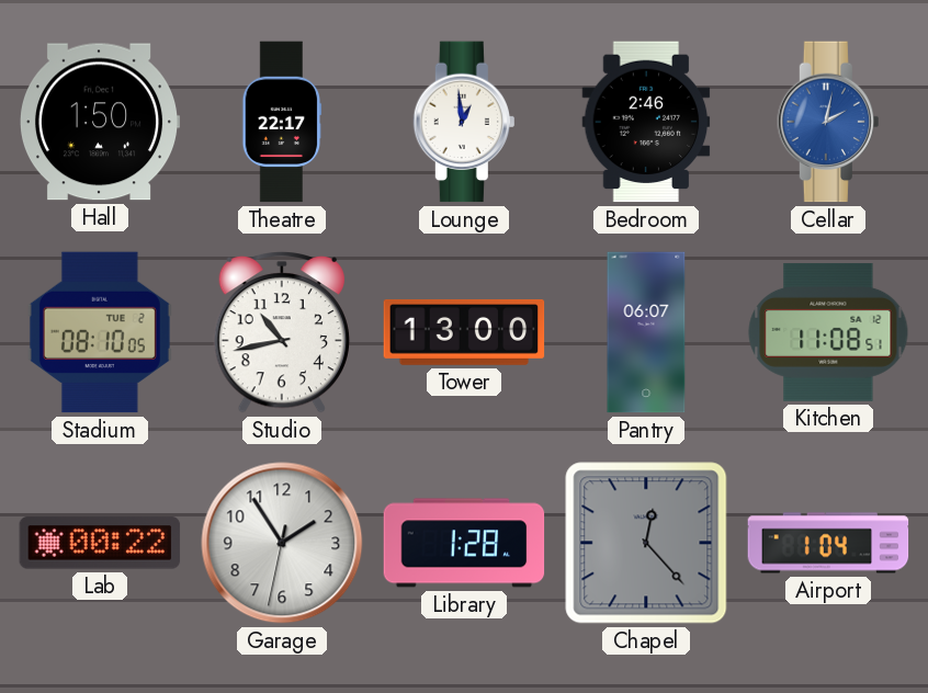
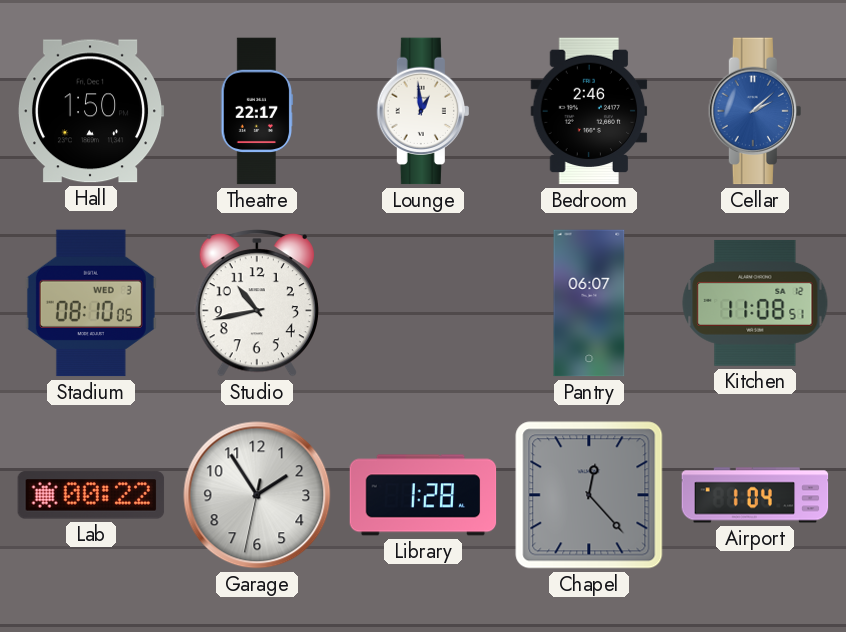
Cellar: 2:02 -> 2:08 (754, 111)
Stadium date: TUE 2 -> WED 3 (91, 303)
Tower: 13:00 -> none (464, 332)
